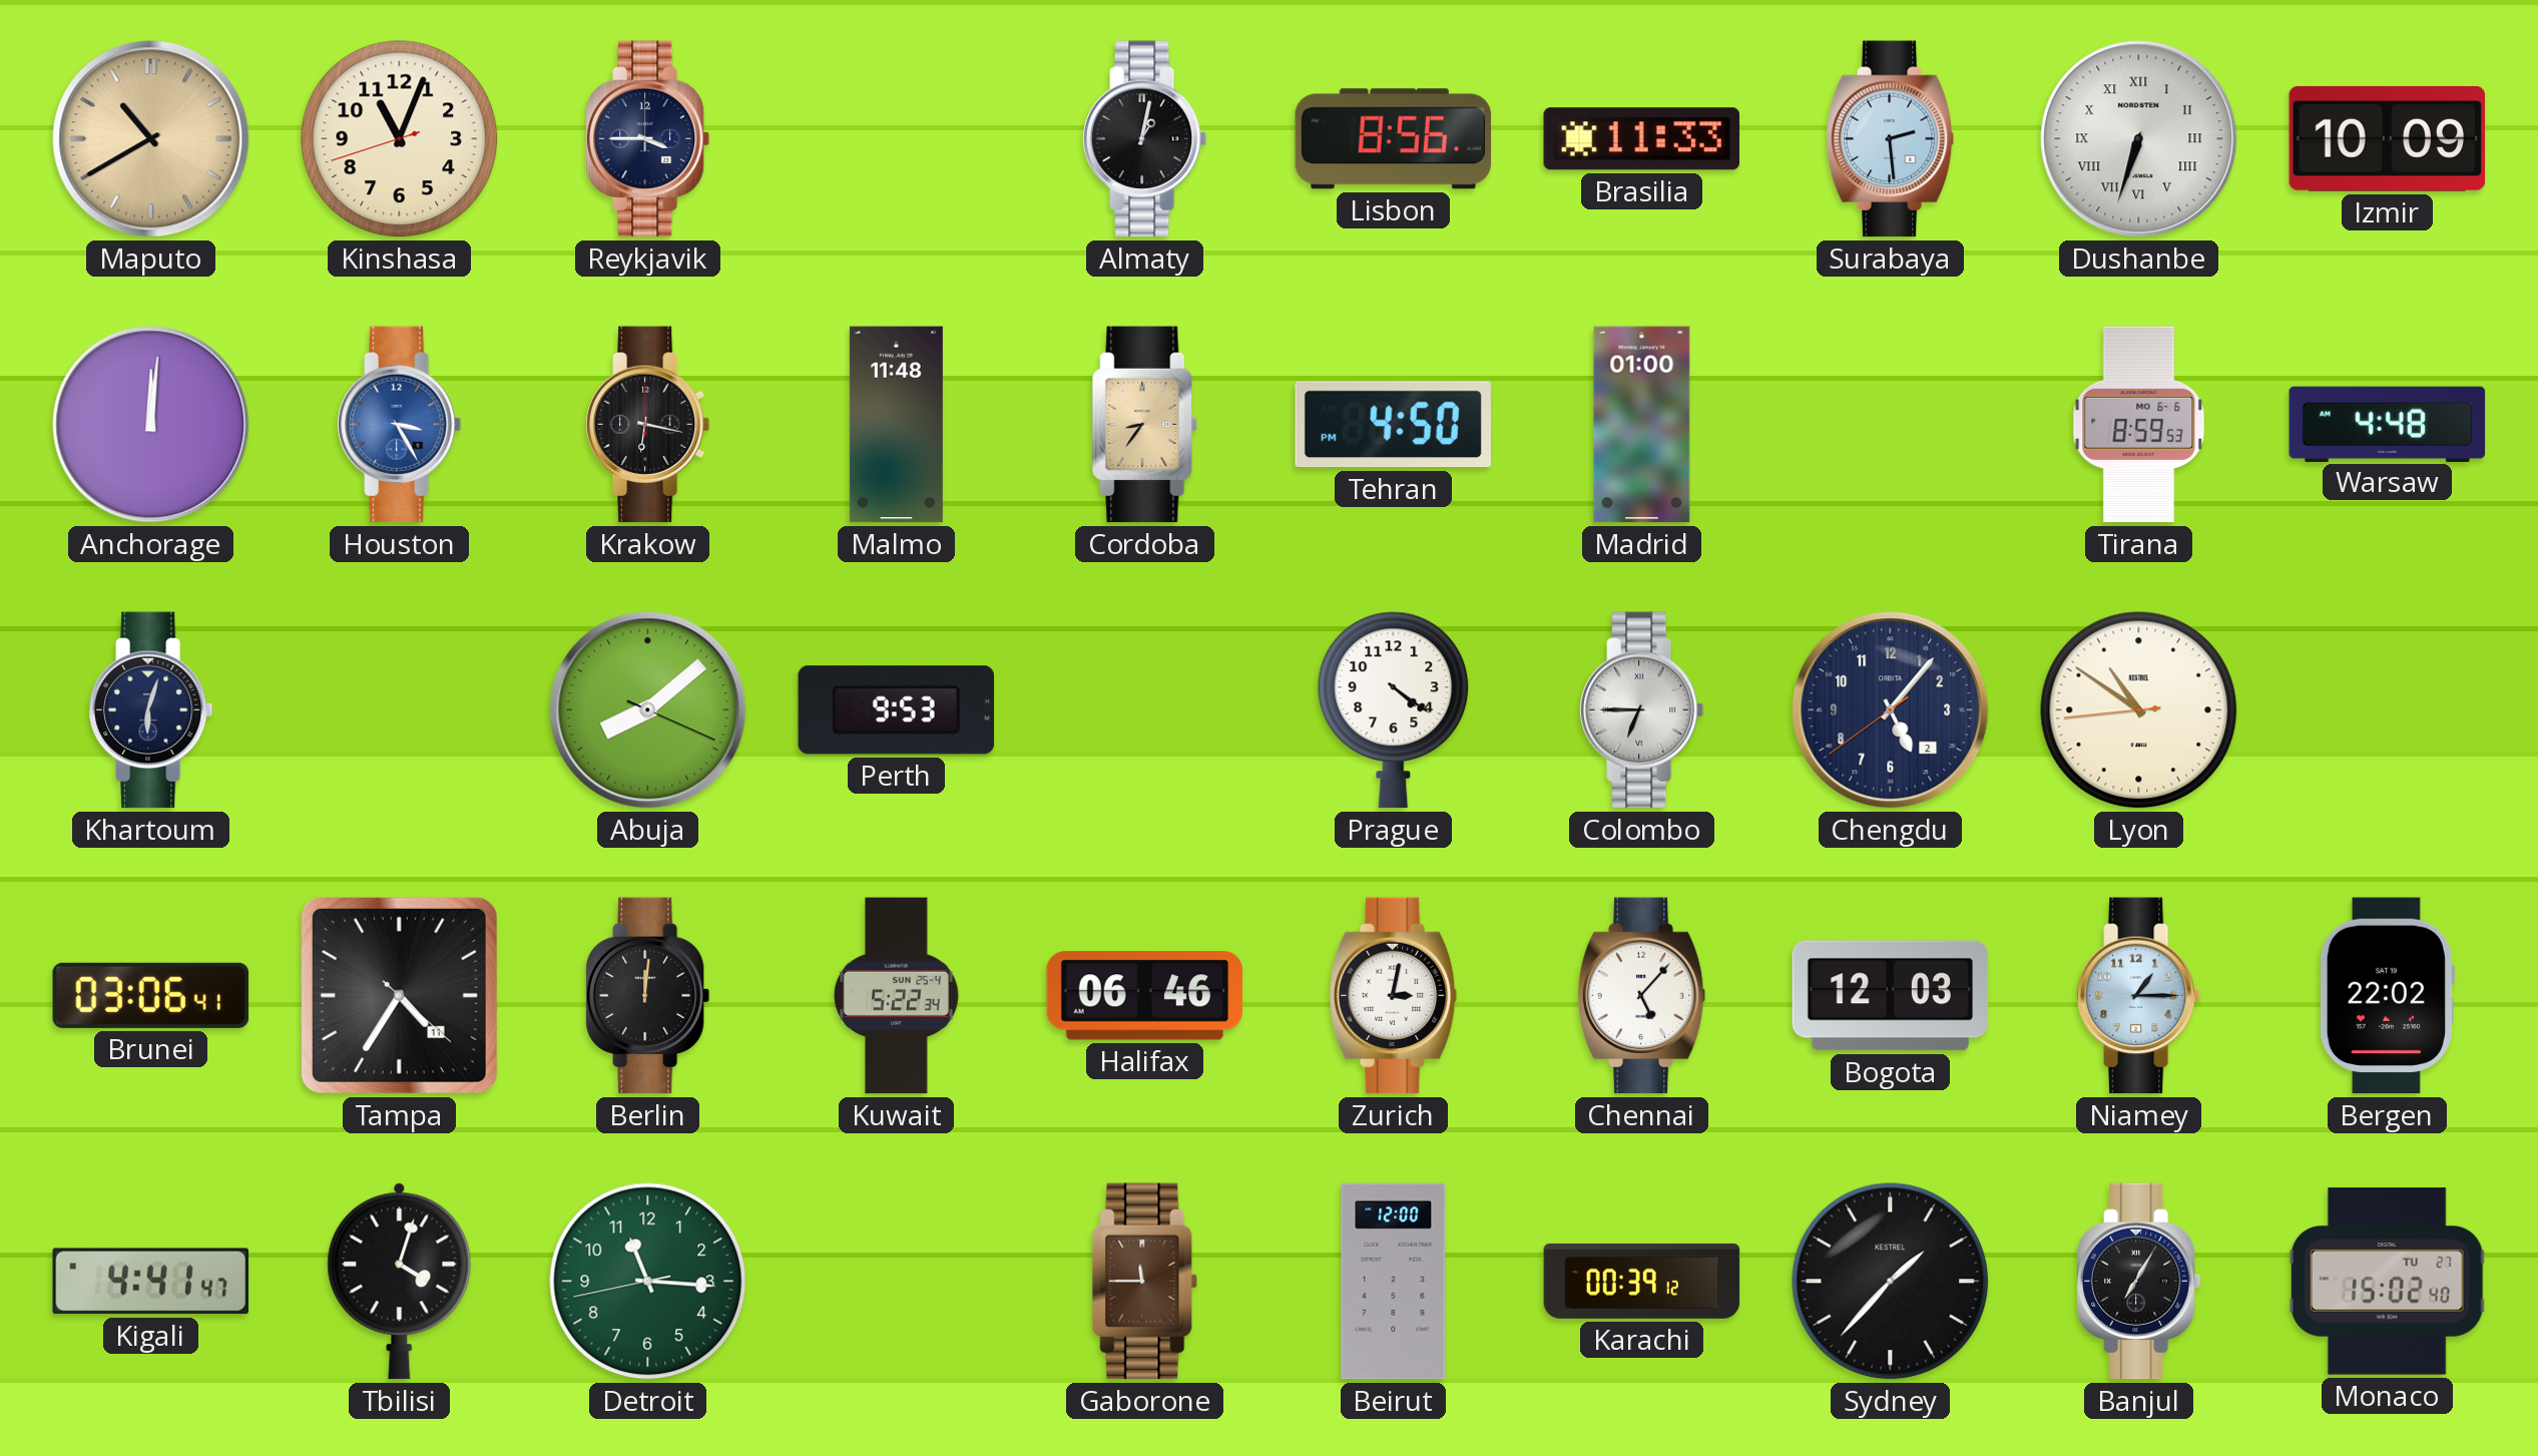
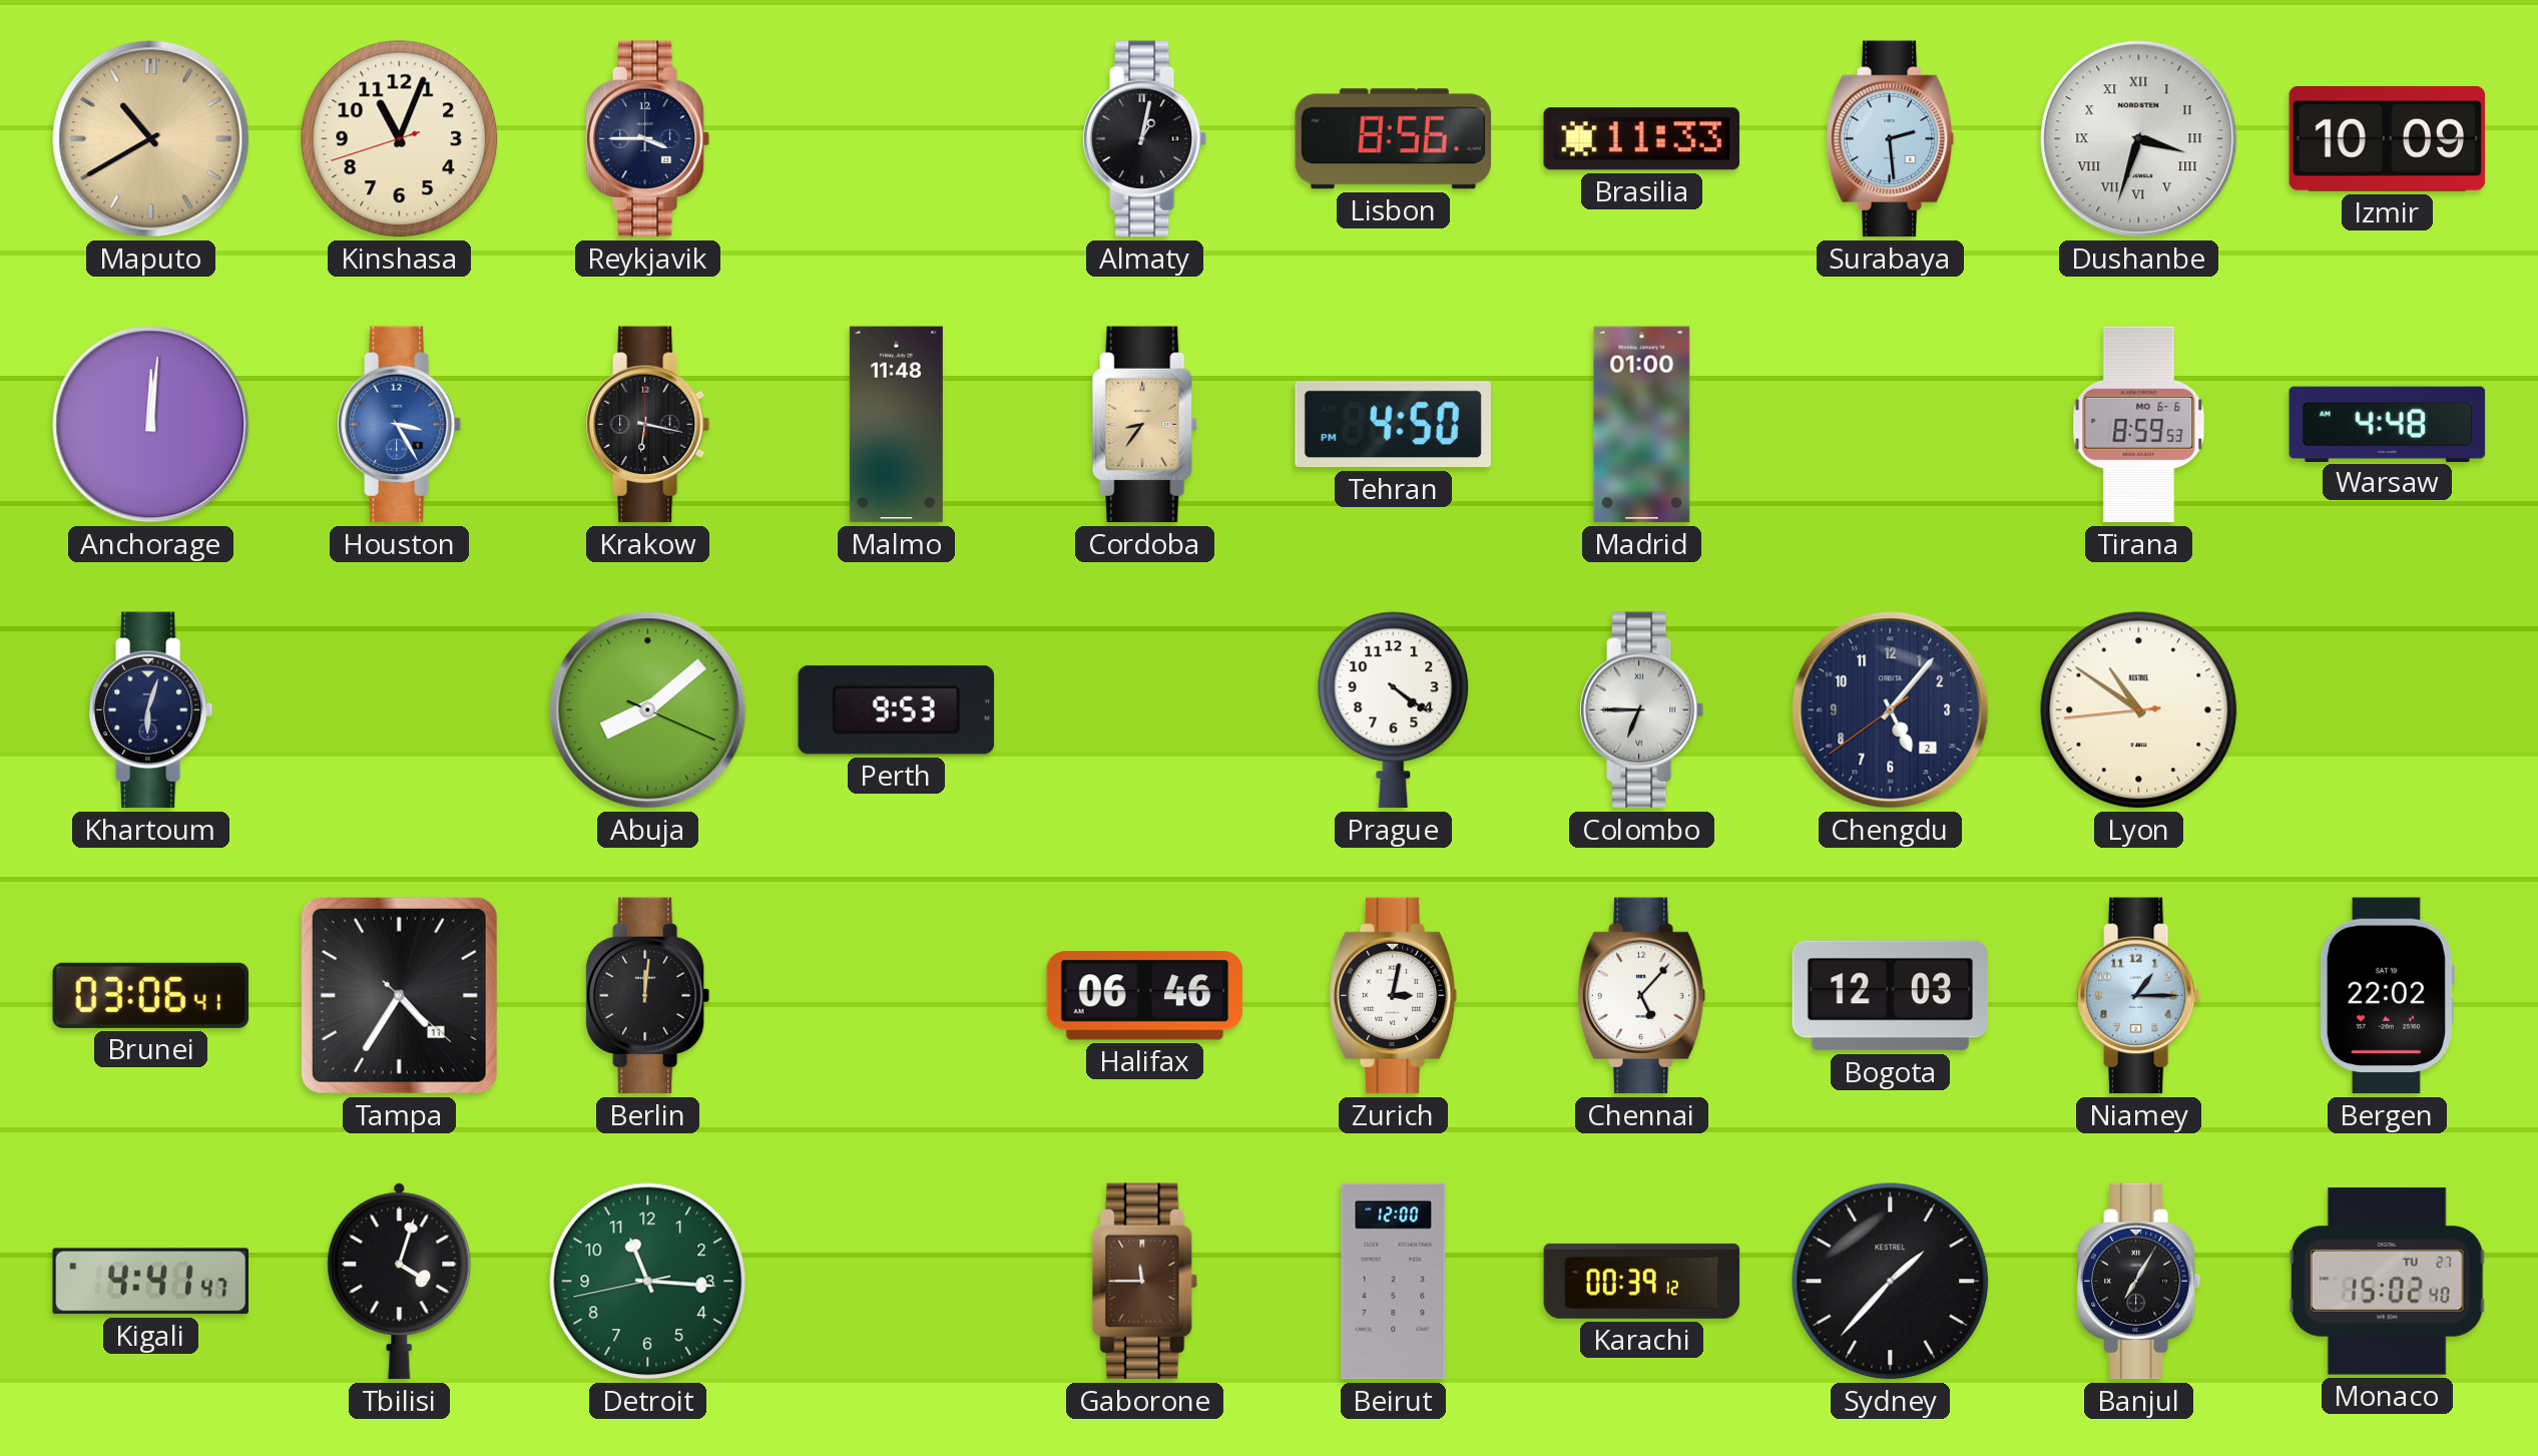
Dushanbe: 6:33 -> 3:33 (2139, 139)
Kuwait: 5:22 -> none (897, 996)
